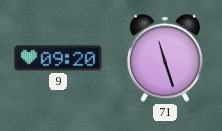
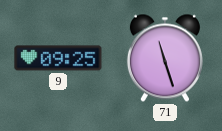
9: 09:20 -> 09:25 (58, 58)
